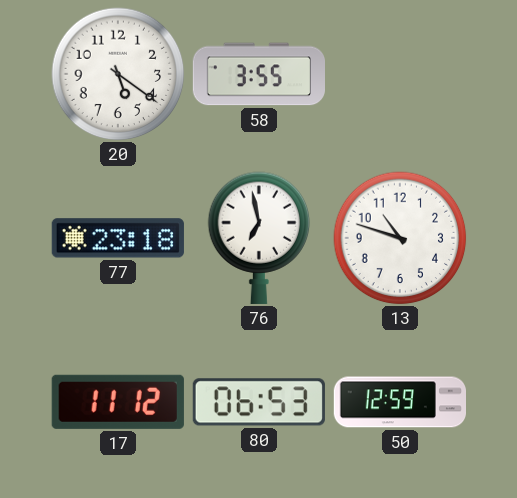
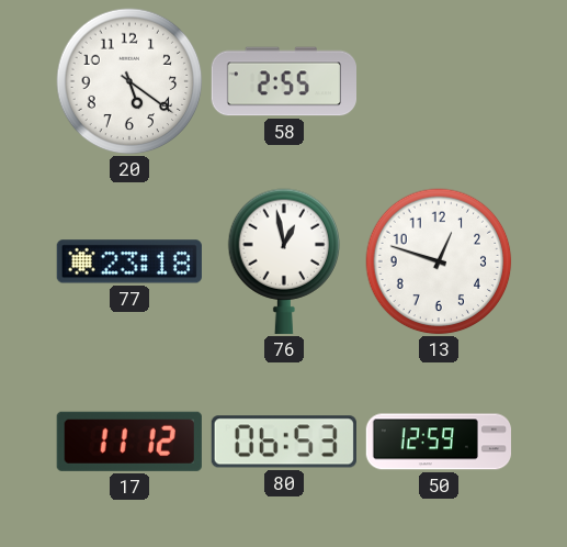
58: 3:55 -> 2:55 (283, 81)
76: 6:58 -> 12:58 (284, 261)
13: 10:48 -> 12:48 (439, 261)
